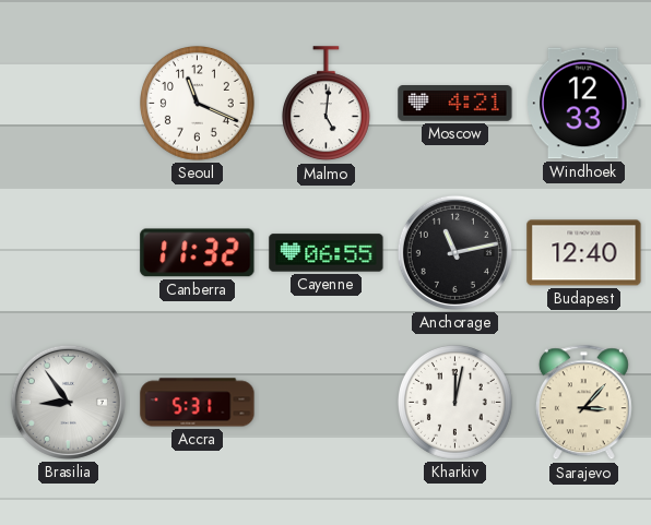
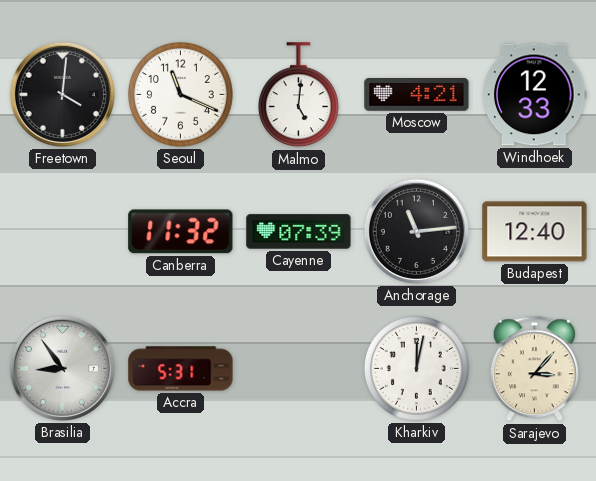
Freetown: none -> 4:01 (62, 94)
Cayenne: 06:55 -> 07:39 (299, 232)
Anchorage: 11:13 -> 11:14 (416, 231)
